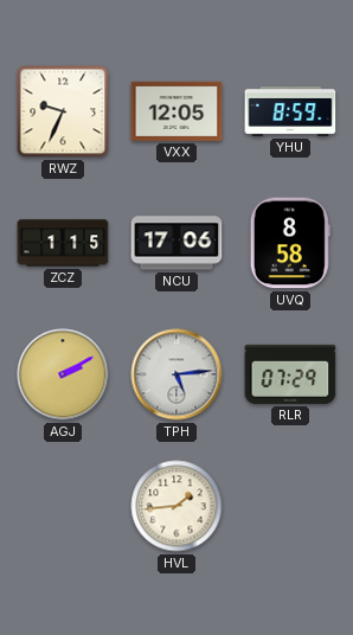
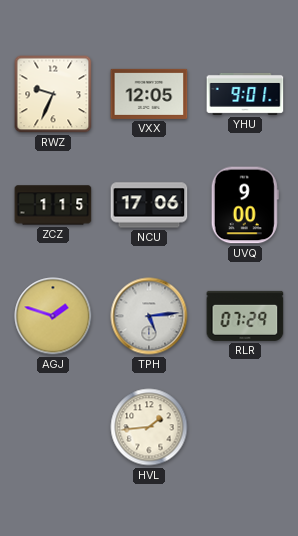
YHU: 8:59 -> 9:01 (245, 94)
UVQ: 8:58 -> 9:00 (245, 205)
AGJ: 2:10 -> 1:48 (53, 316)
